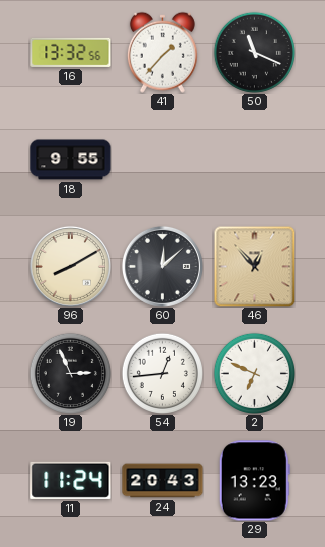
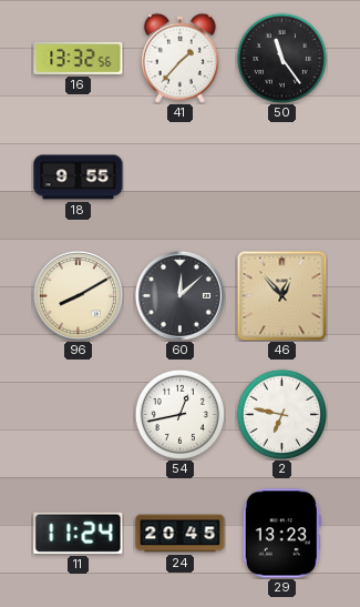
50: 11:19 -> 11:24 (281, 58)
19: 2:56 -> none (70, 373)
54: 12:44 -> 12:43 (179, 414)
2: 6:49 -> 6:47 (281, 414)
24: 20:43 -> 20:45 (181, 534)
